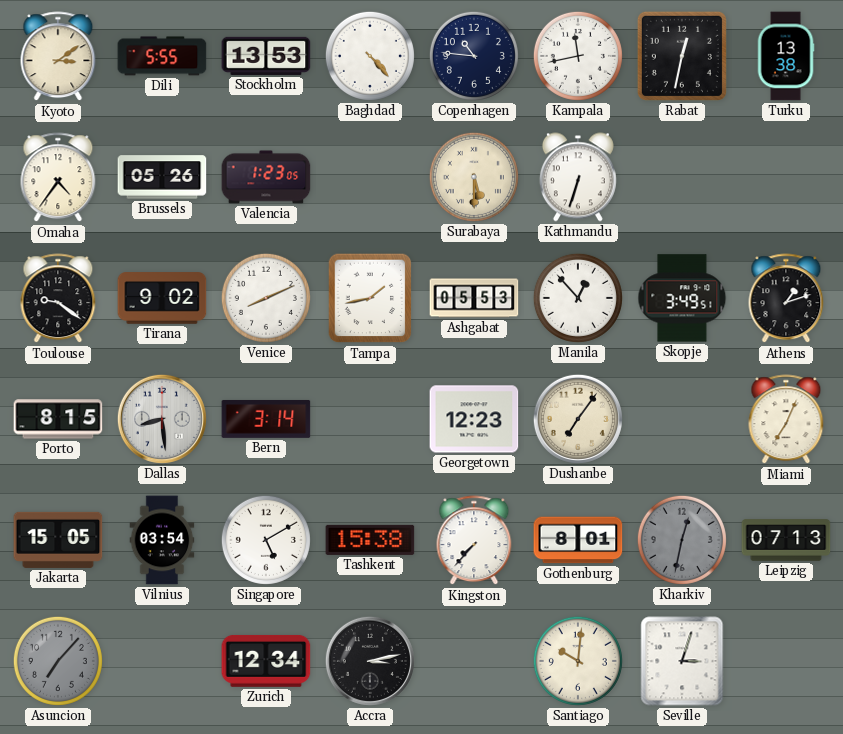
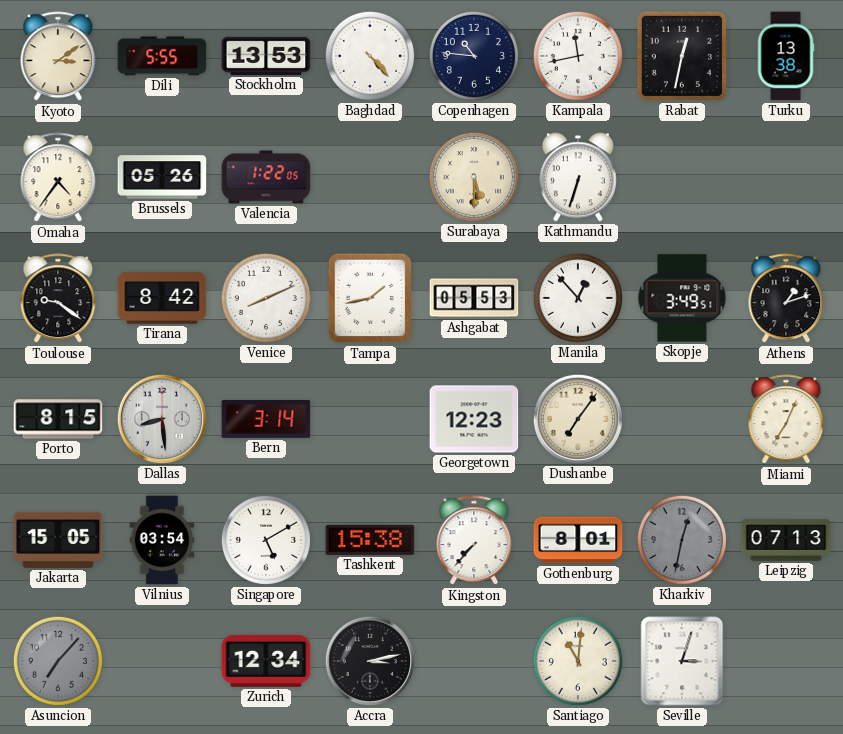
Valencia: 1:23 -> 1:22 (266, 177)
Tirana: 9:02 -> 8:42 (162, 298)
Santiago: 10:01 -> 11:01 (578, 661)
